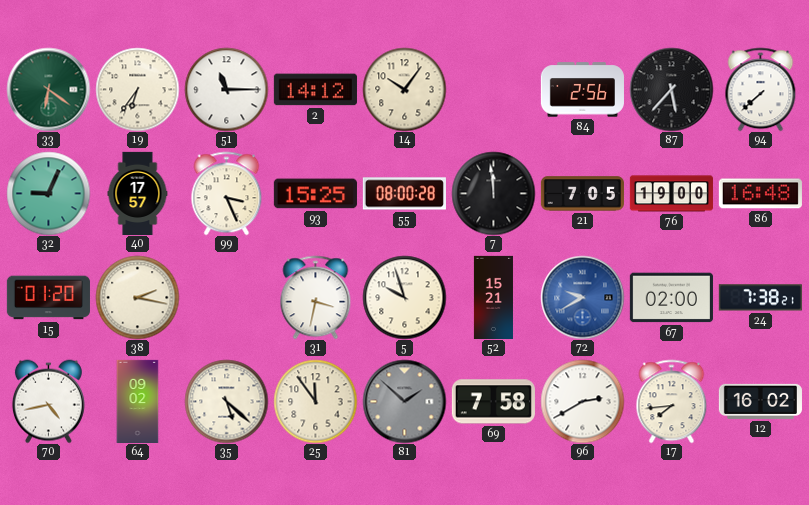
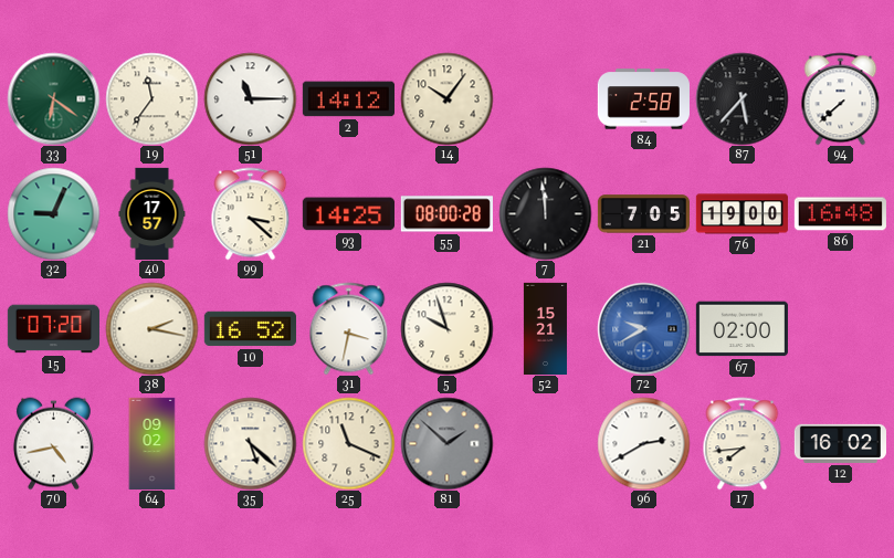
19: 6:36 -> 11:36 (151, 98)
84: 2:56 -> 2:58 (643, 99)
99: 3:26 -> 3:22 (251, 213)
93: 15:25 -> 14:25 (348, 214)
15: 01:20 -> 07:20 (53, 329)
10: none -> 16:52 (250, 329)
24: 7:38 -> none (760, 298)
25: 11:54 -> 11:19 (348, 443)
69: 7:58 -> none (493, 402)
